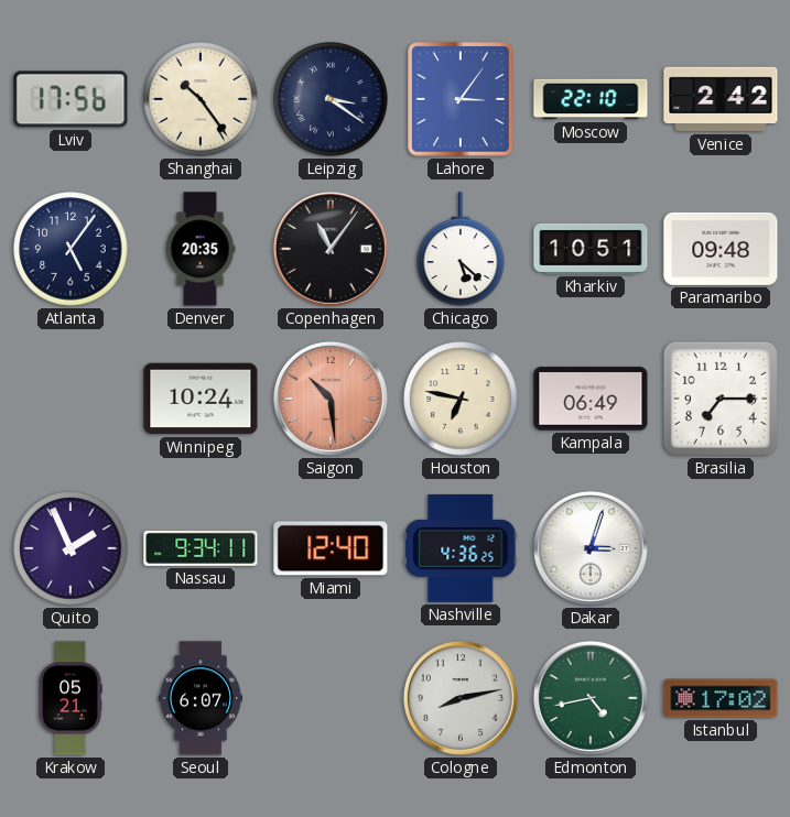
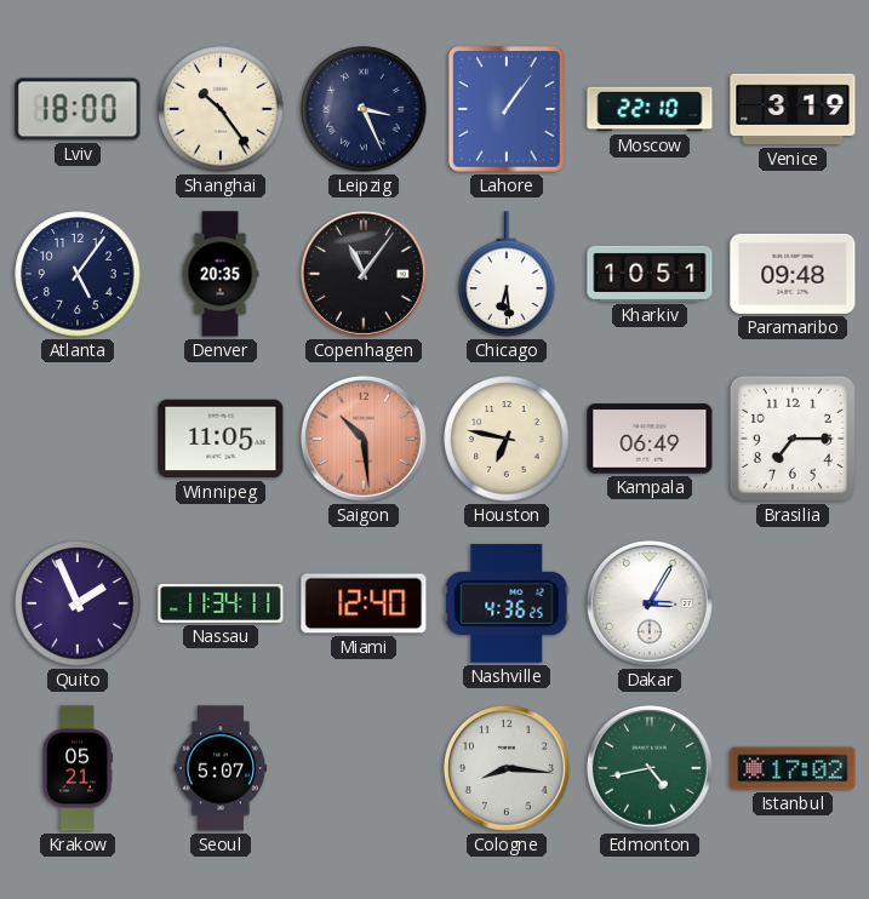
Lviv: 17:56 -> 18:00 (78, 109)
Leipzig: 3:21 -> 3:26 (364, 109)
Lahore: 3:06 -> 1:06 (507, 109)
Venice: 2:42 -> 3:19 (793, 109)
Chicago: 5:22 -> 6:29 (507, 274)
Winnipeg: 10:24 -> 11:05 (221, 439)
Nassau: 9:34 -> 11:34 (221, 603)
Dakar: 3:03 -> 3:05 (650, 603)
Seoul: 6:07 -> 5:07 (221, 768)
Cologne: 8:13 -> 8:16 (507, 768)
